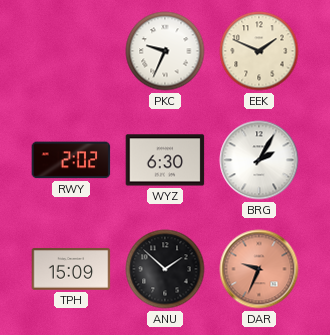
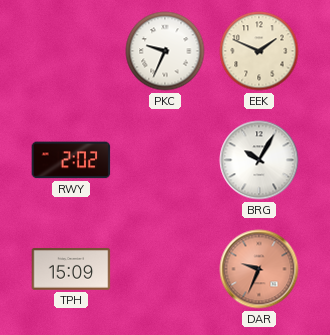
WYZ: 6:30 -> none (165, 160)
BRG: 2:05 -> 10:05 (259, 160)
ANU: 1:52 -> none (165, 269)
